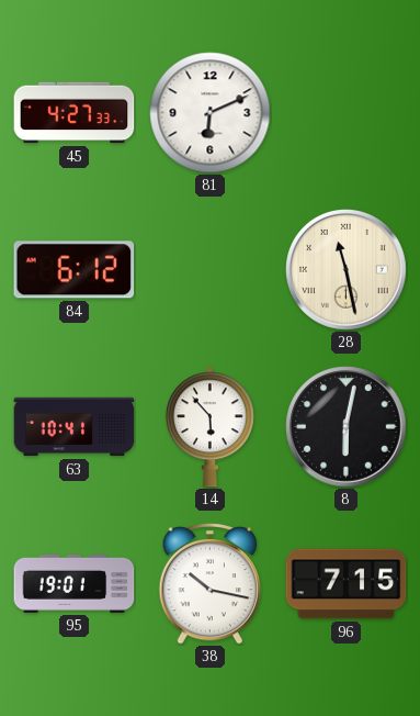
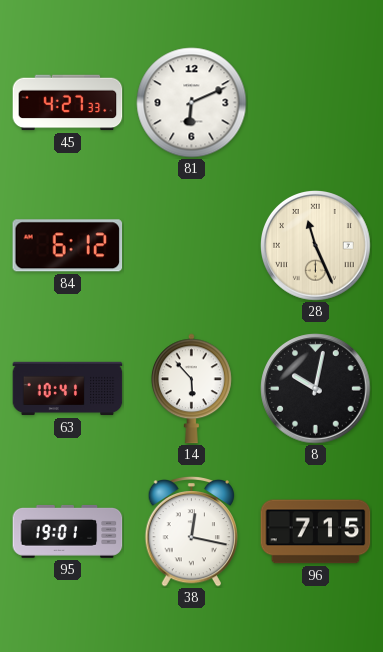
28: 11:28 -> 11:26 (316, 246)
8: 6:02 -> 10:02 (316, 389)
38: 10:17 -> 12:17 (191, 531)
